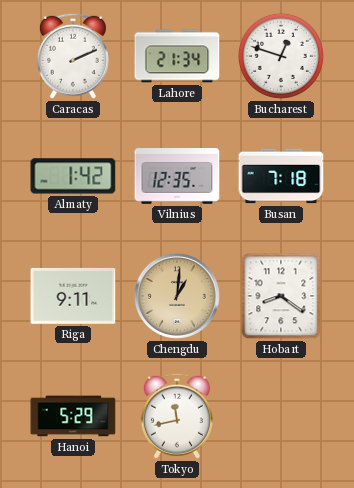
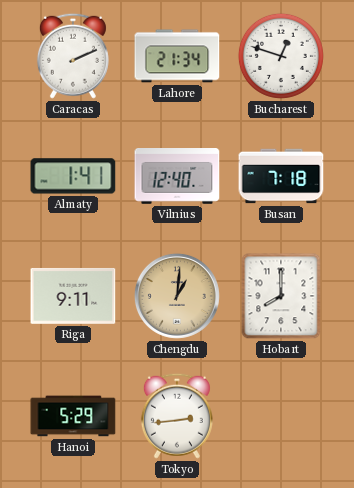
Almaty: 1:42 -> 1:41 (73, 176)
Vilnius: 12:35 -> 12:40 (177, 176)
Hobart: 8:21 -> 8:00 (281, 296)
Tokyo: 11:43 -> 2:44 (177, 416)
